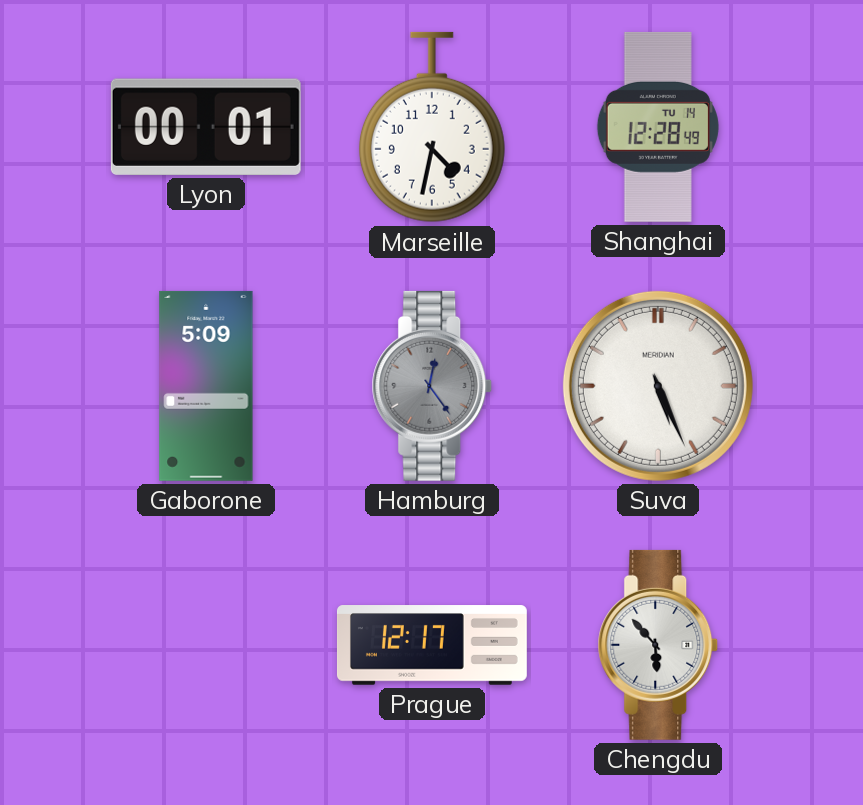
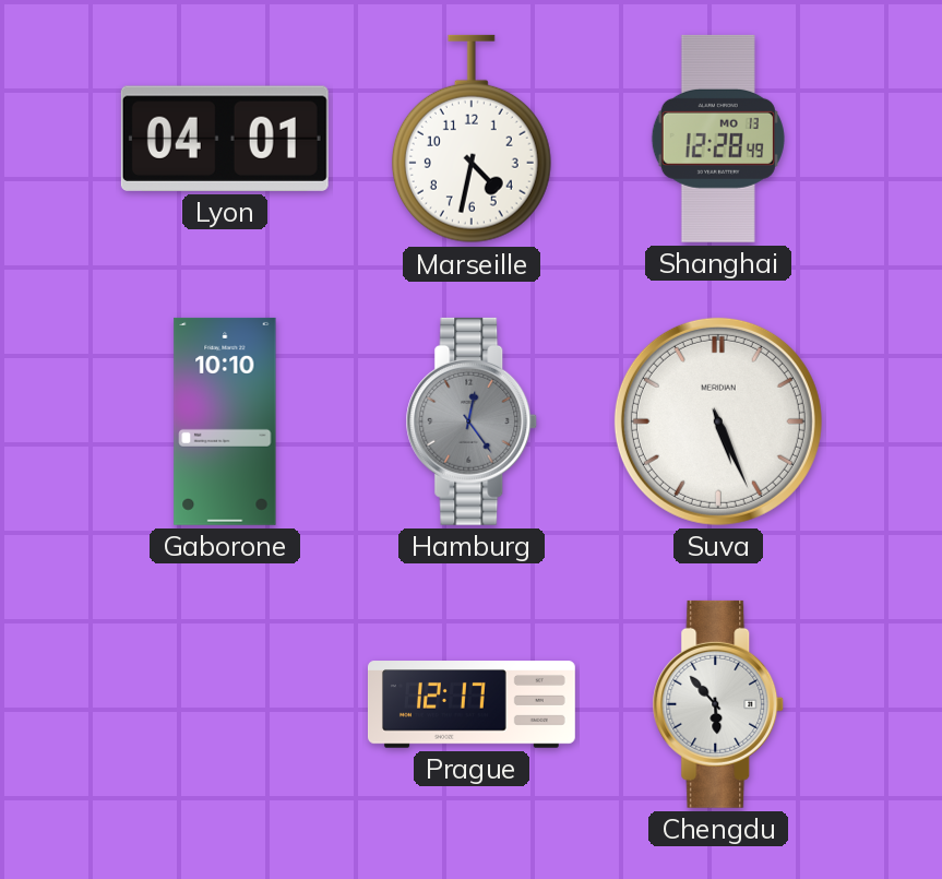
Lyon: 00:01 -> 04:01 (225, 139)
Shanghai date: TU 14 -> MO 13 (718, 139)
Gaborone: 5:09 -> 10:10 (225, 421)
